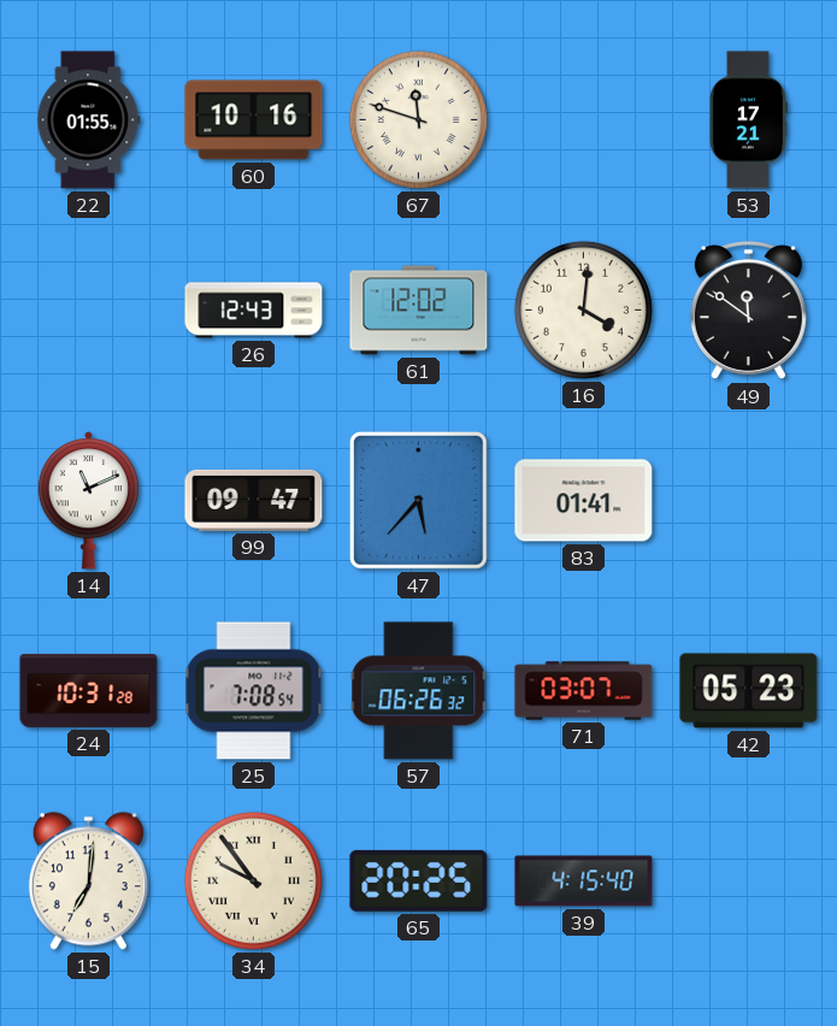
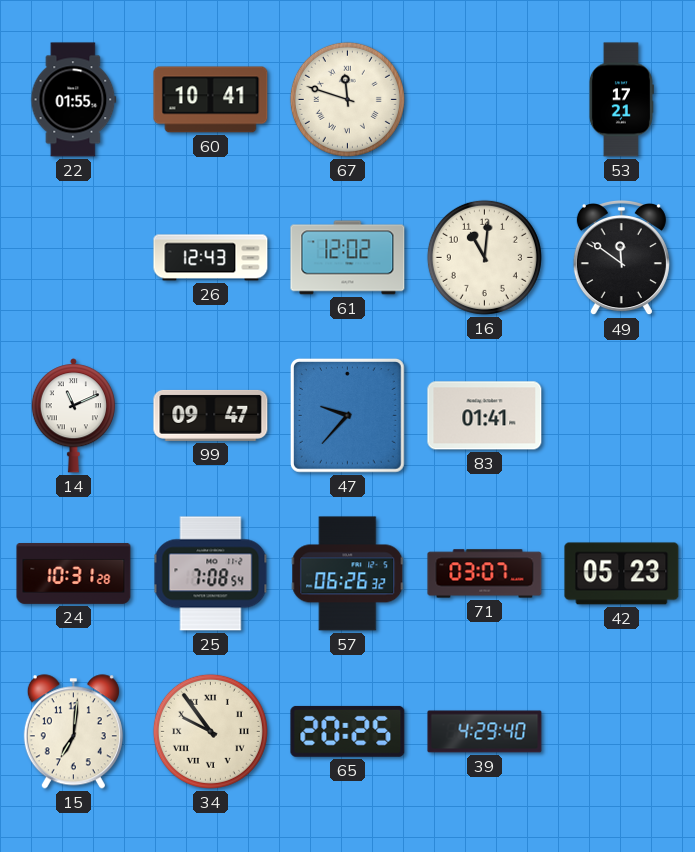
60: 10:16 -> 10:41 (211, 100)
16: 4:01 -> 11:01 (484, 257)
47: 5:37 -> 9:37 (347, 415)
39: 4:15 -> 4:29 (485, 732)
